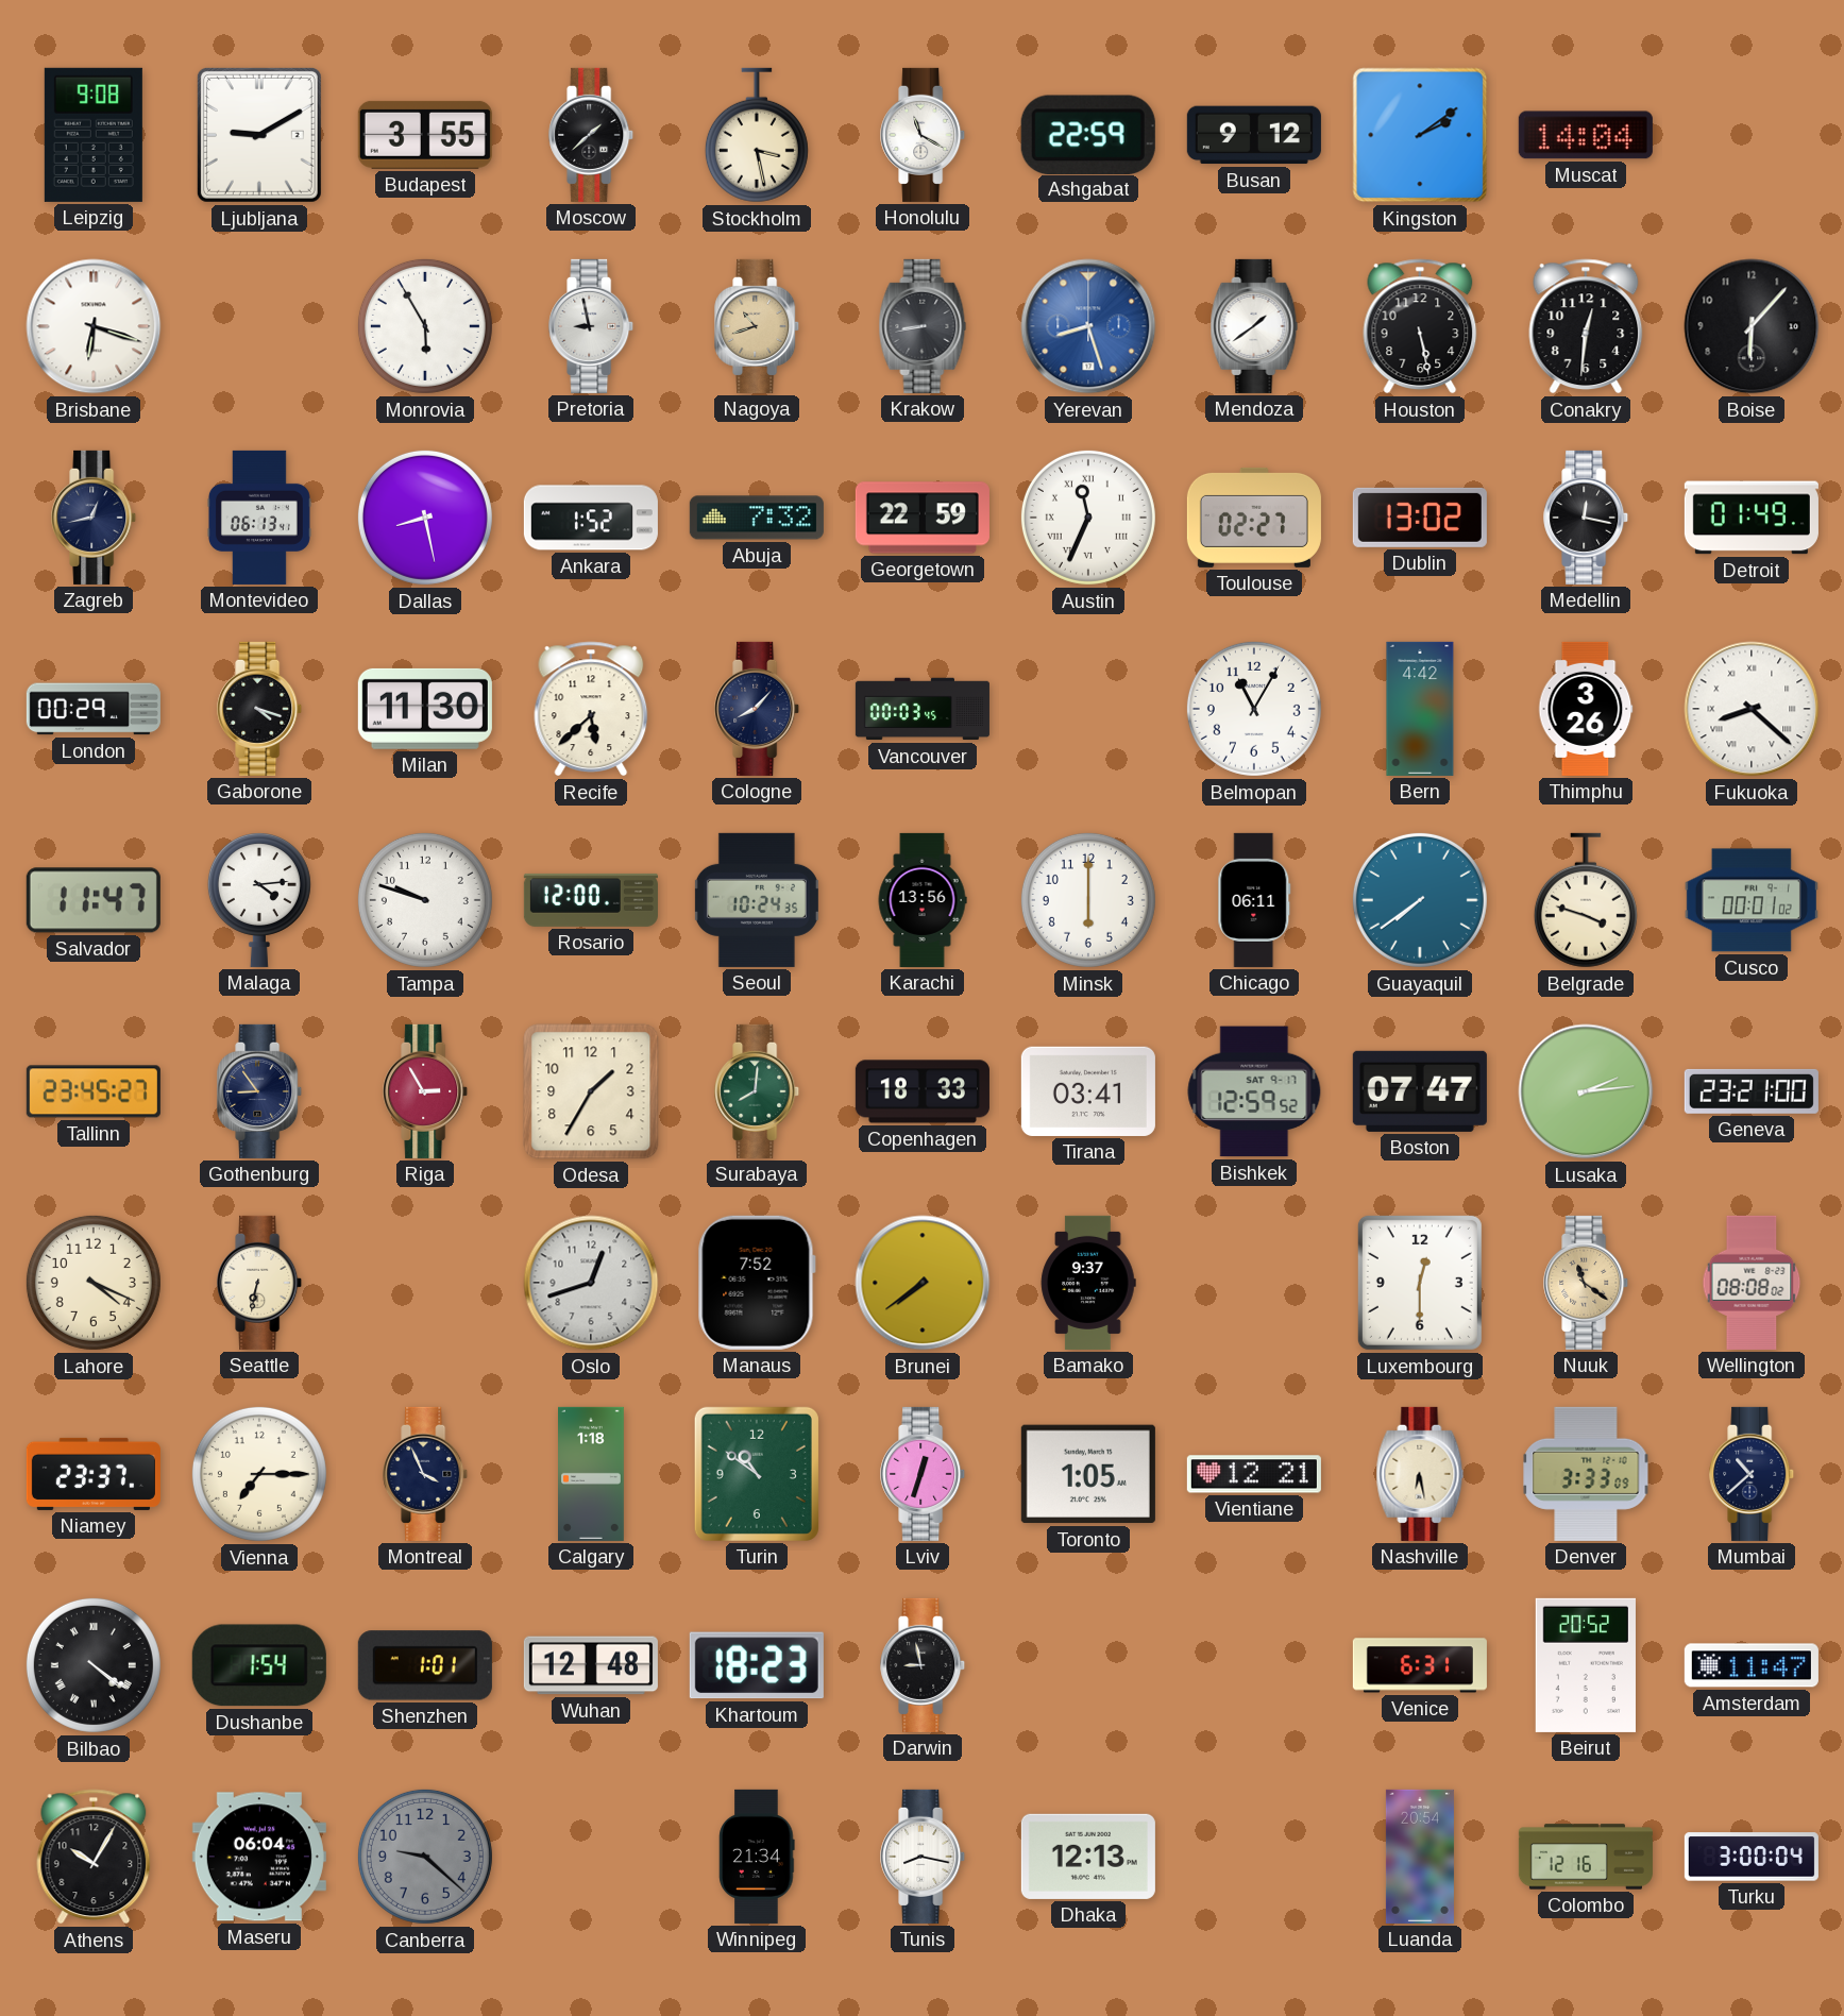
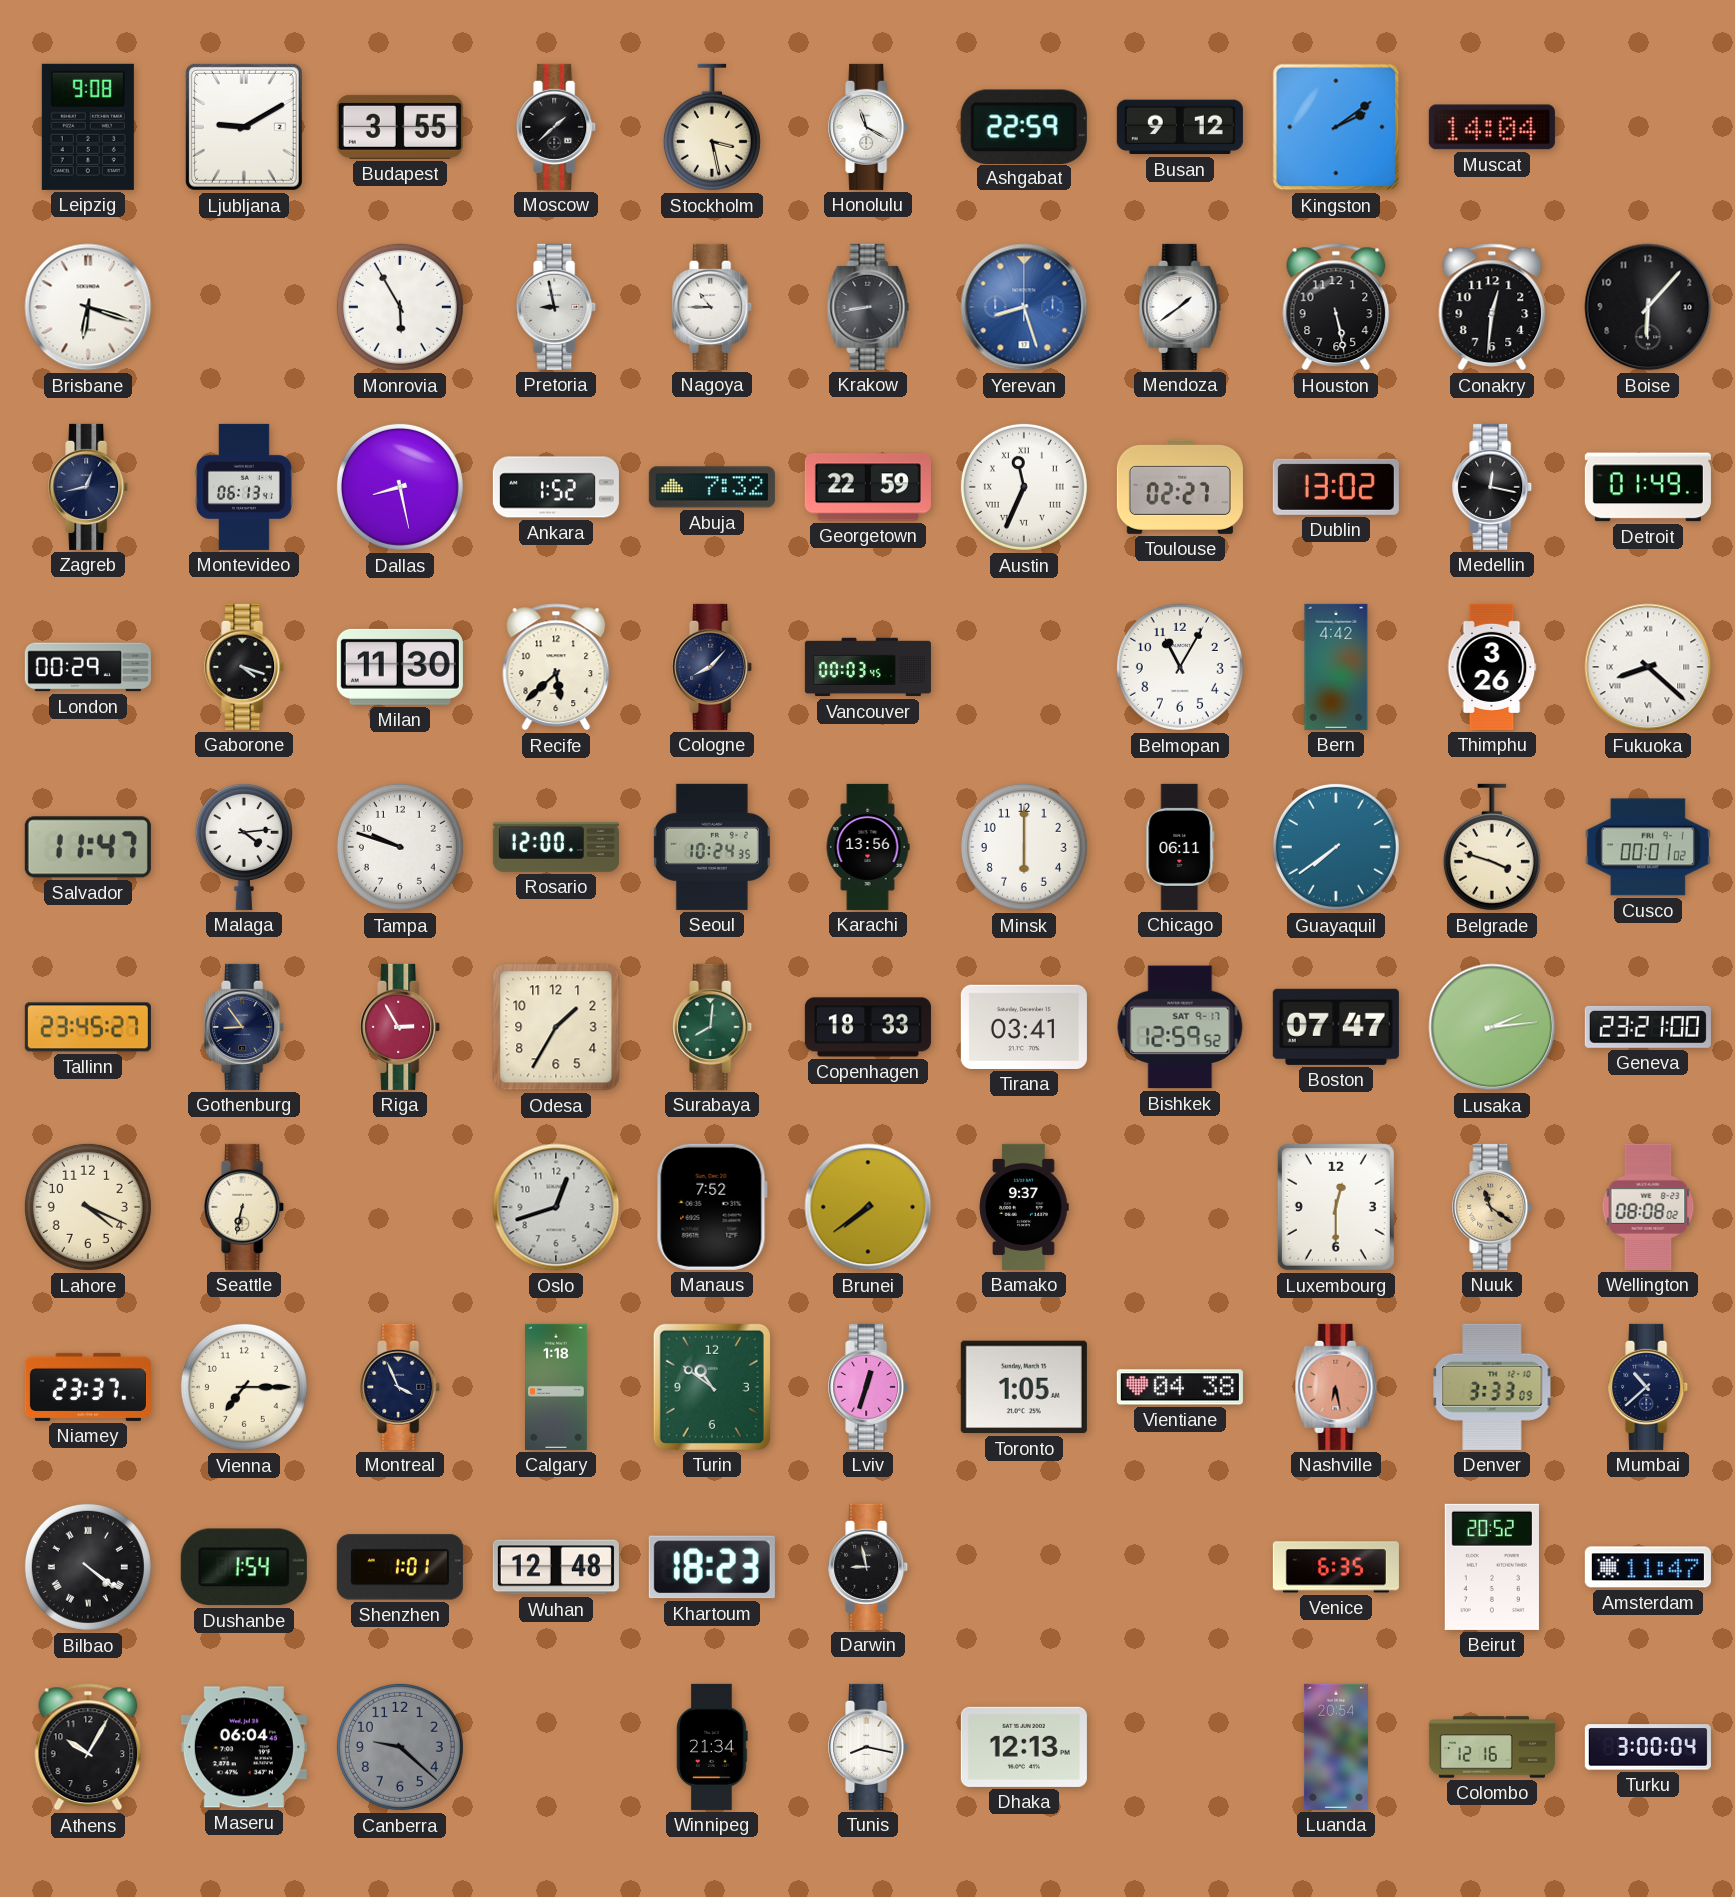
Nagoya: 10:42 -> 10:45 (713, 307)
Nagoya dial: champagne -> white (713, 307)
Vientiane: 12:21 -> 04:38 (1180, 1387)
Nashville dial: cream -> salmon (1336, 1387)
Venice: 6:31 -> 6:35 (1336, 1567)
